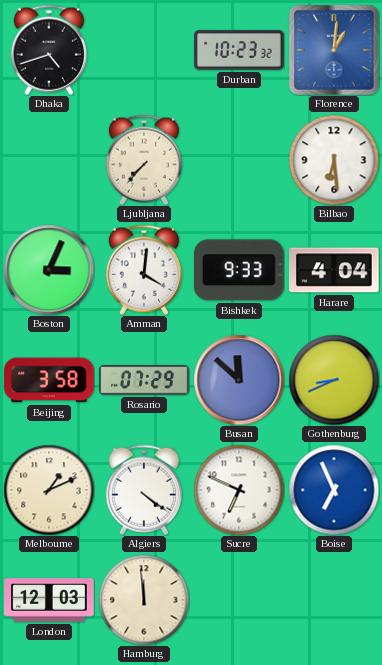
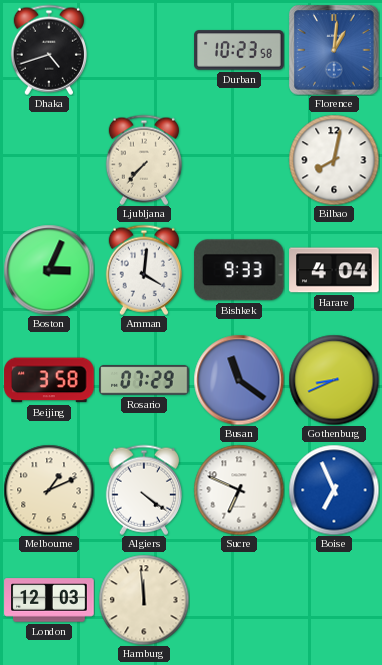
Durban: 10:23:32 -> 10:23:58 (239, 50)
Bilbao: 6:29 -> 8:02 (334, 160)
Busan: 11:52 -> 11:21 (239, 380)
